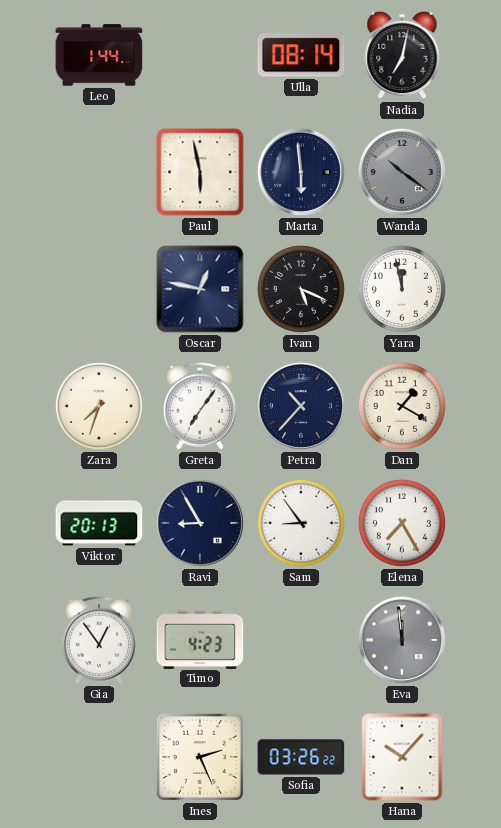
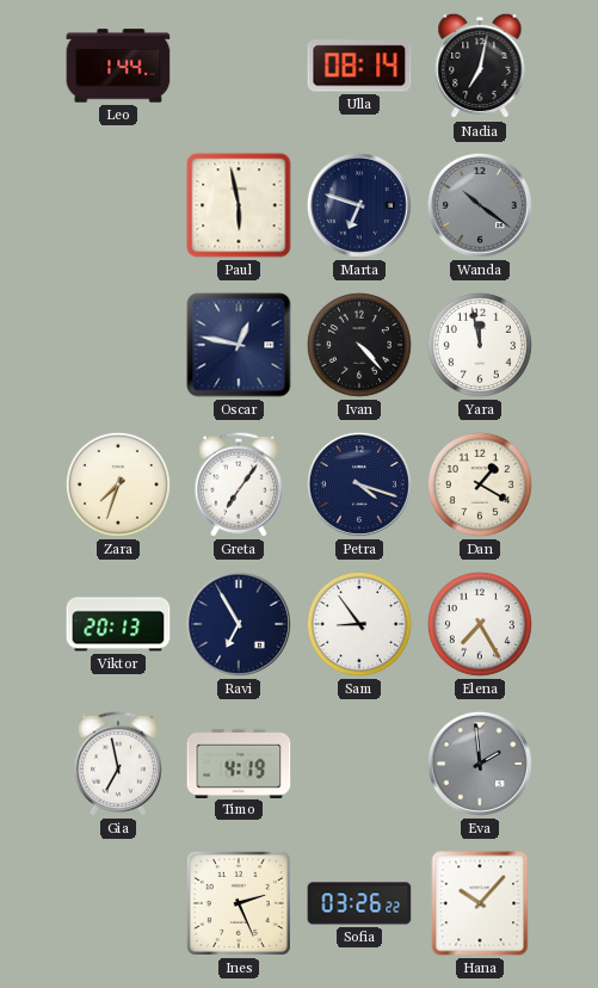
Marta: 5:59 -> 6:48 (359, 205)
Ivan: 5:19 -> 4:23 (359, 345)
Petra: 10:37 -> 4:18 (359, 484)
Ravi: 8:55 -> 6:55 (239, 624)
Gia: 12:54 -> 6:58 (118, 764)
Timo: 4:23 -> 4:19 (239, 762)
Eva: 11:59 -> 1:59 (480, 764)
